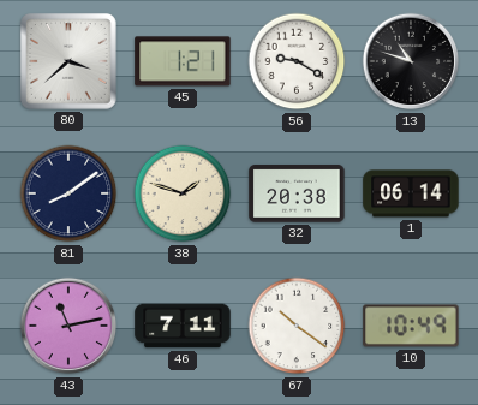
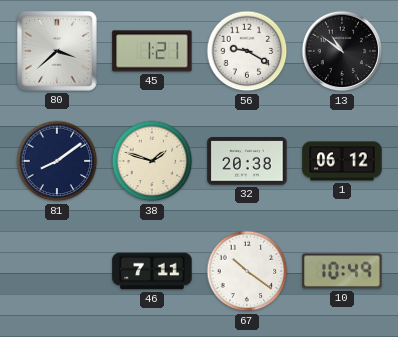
13: 10:48 -> 10:51 (342, 51)
1: 06:14 -> 06:12 (342, 161)
43: 11:13 -> none (68, 326)
